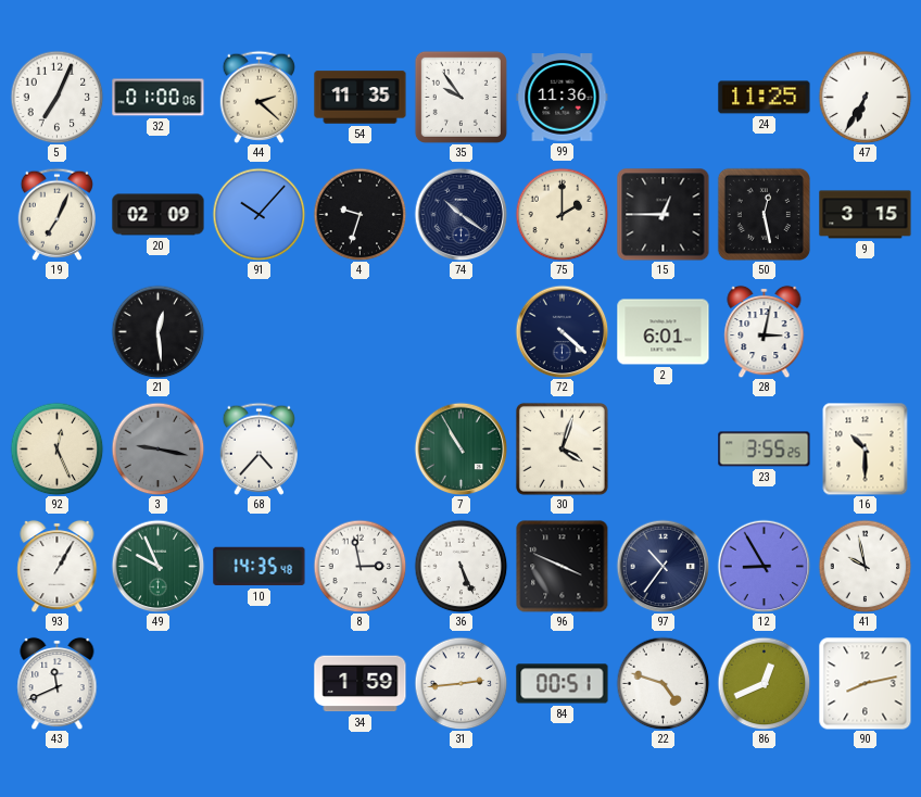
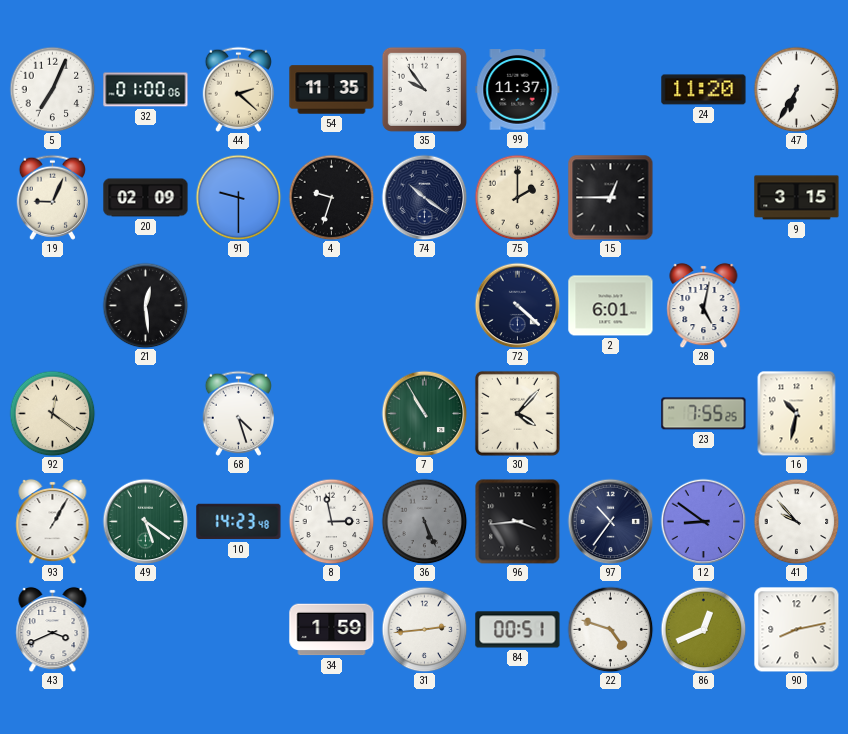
99: 11:36 -> 11:37 (518, 90)
24: 11:25 -> 11:20 (704, 90)
19: 7:04 -> 9:04 (52, 197)
91: 10:07 -> 9:30 (238, 197)
50: 12:28 -> none (764, 214)
28: 3:02 -> 5:02 (704, 305)
92: 12:26 -> 12:21 (52, 413)
3: 9:17 -> none (157, 448)
68: 4:37 -> 4:27 (238, 413)
30: 4:03 -> 4:07 (517, 413)
23: 3:55 -> 7:55 (704, 414)
16: 10:30 -> 10:32 (797, 413)
49: 9:56 -> 5:21 (145, 521)
10: 14:35 -> 14:23 (239, 522)
36 dial: white -> grey (424, 521)
96: 3:49 -> 3:44 (518, 522)
12: 8:55 -> 8:51 (703, 521)
41: 9:58 -> 9:53 (796, 521)
43: 11:41 -> 3:41 (53, 629)
